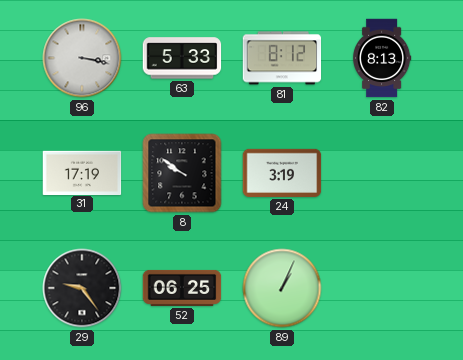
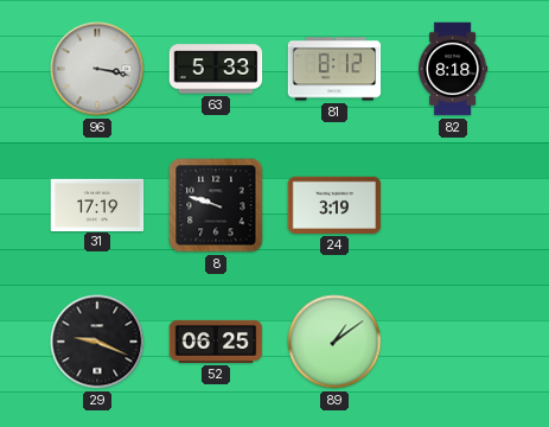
82: 8:13 -> 8:18 (453, 69)
8: 9:51 -> 9:48 (216, 205)
29: 9:24 -> 9:19 (97, 342)
89: 1:04 -> 1:09 (334, 342)
